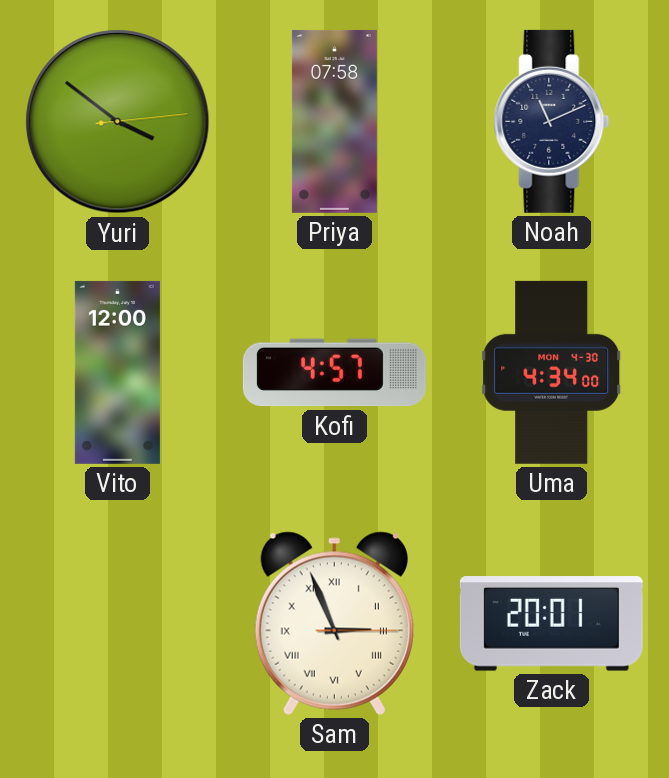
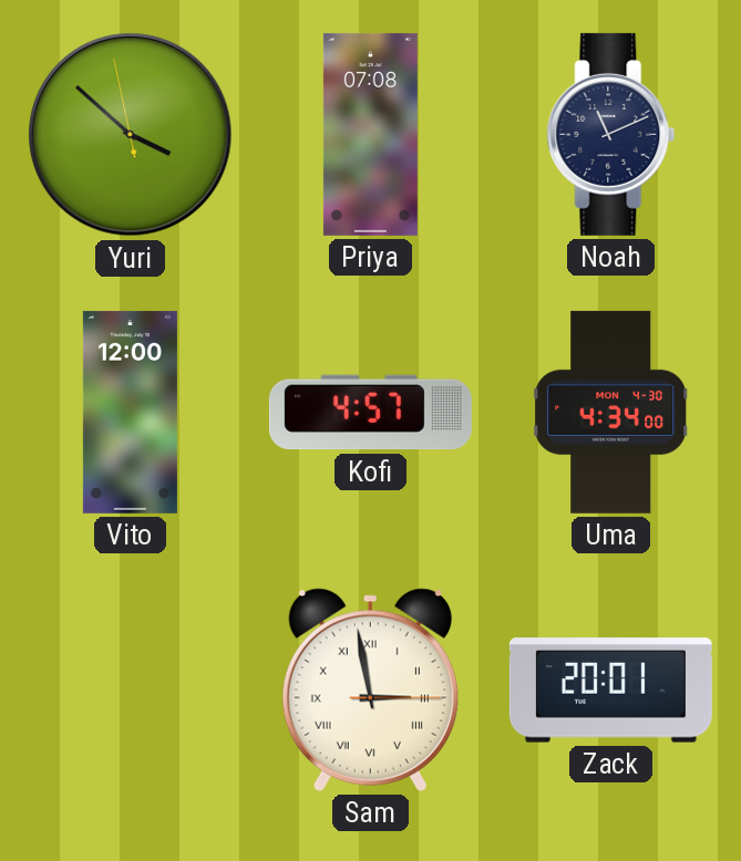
Yuri: 3:51:14 -> 3:51:58 (131, 135)
Priya: 07:58 -> 07:08 (370, 134)
Sam: 2:56 -> 2:58 (370, 689)
